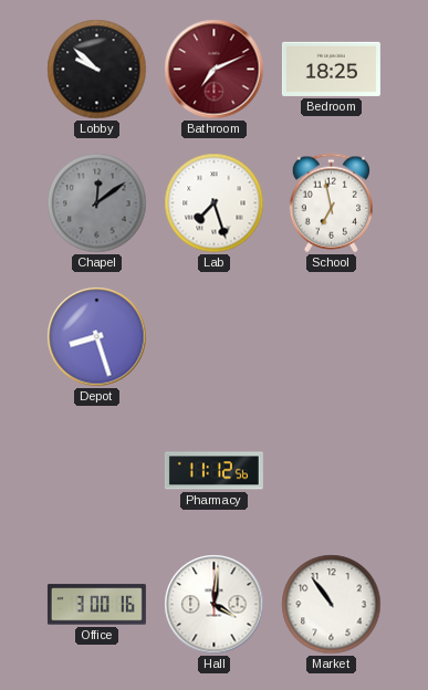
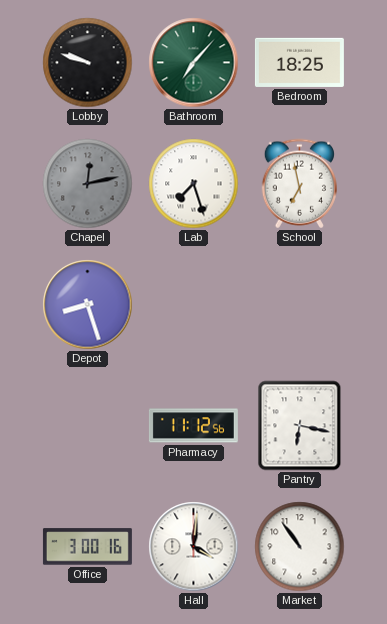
Lobby: 9:52 -> 9:48 (88, 63)
Bathroom: 7:11 -> 7:07 (194, 63)
Bathroom dial: burgundy -> green (194, 63)
Chapel: 12:09 -> 12:13 (88, 184)
Pantry: none -> 6:17 (300, 426)
